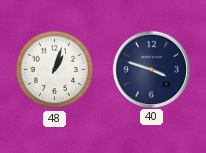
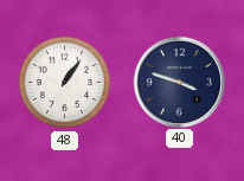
48: 1:03 -> 1:06 (65, 83)
